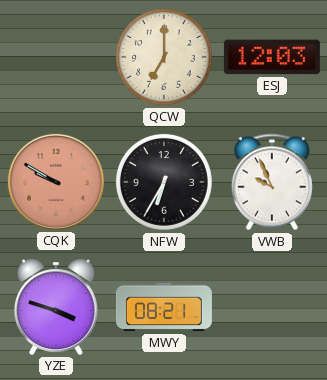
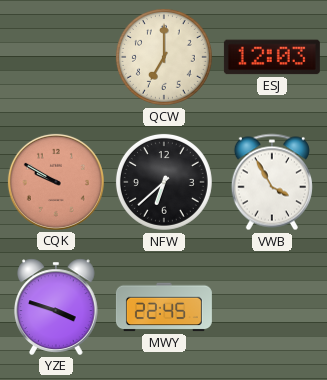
NFW: 6:35 -> 6:38 (164, 182)
VWB: 9:56 -> 3:55 (272, 182)
MWY: 08:21 -> 22:45 (164, 307)
